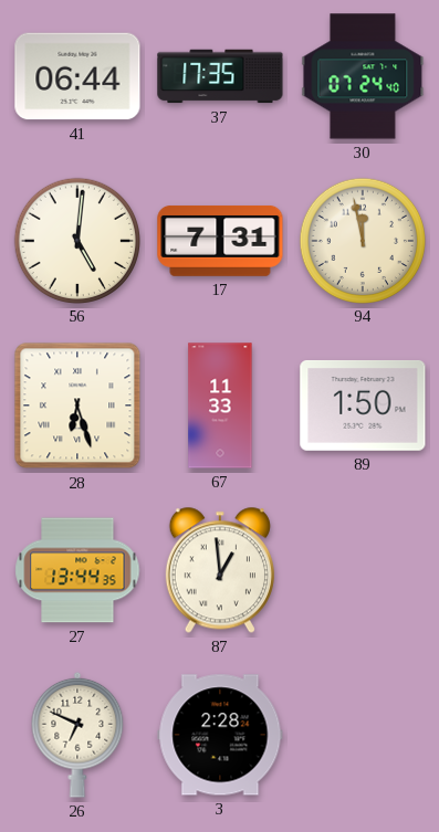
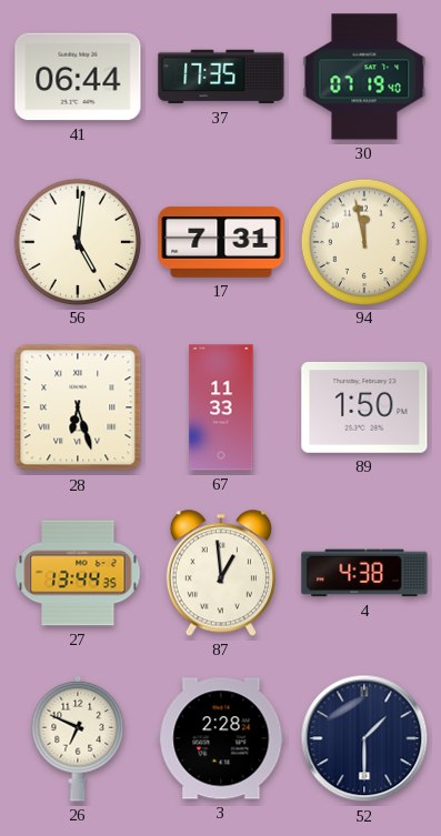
30: 07:24 -> 07:19 (364, 77)
4: none -> 4:38 (364, 573)
52: none -> 1:30 (364, 738)
